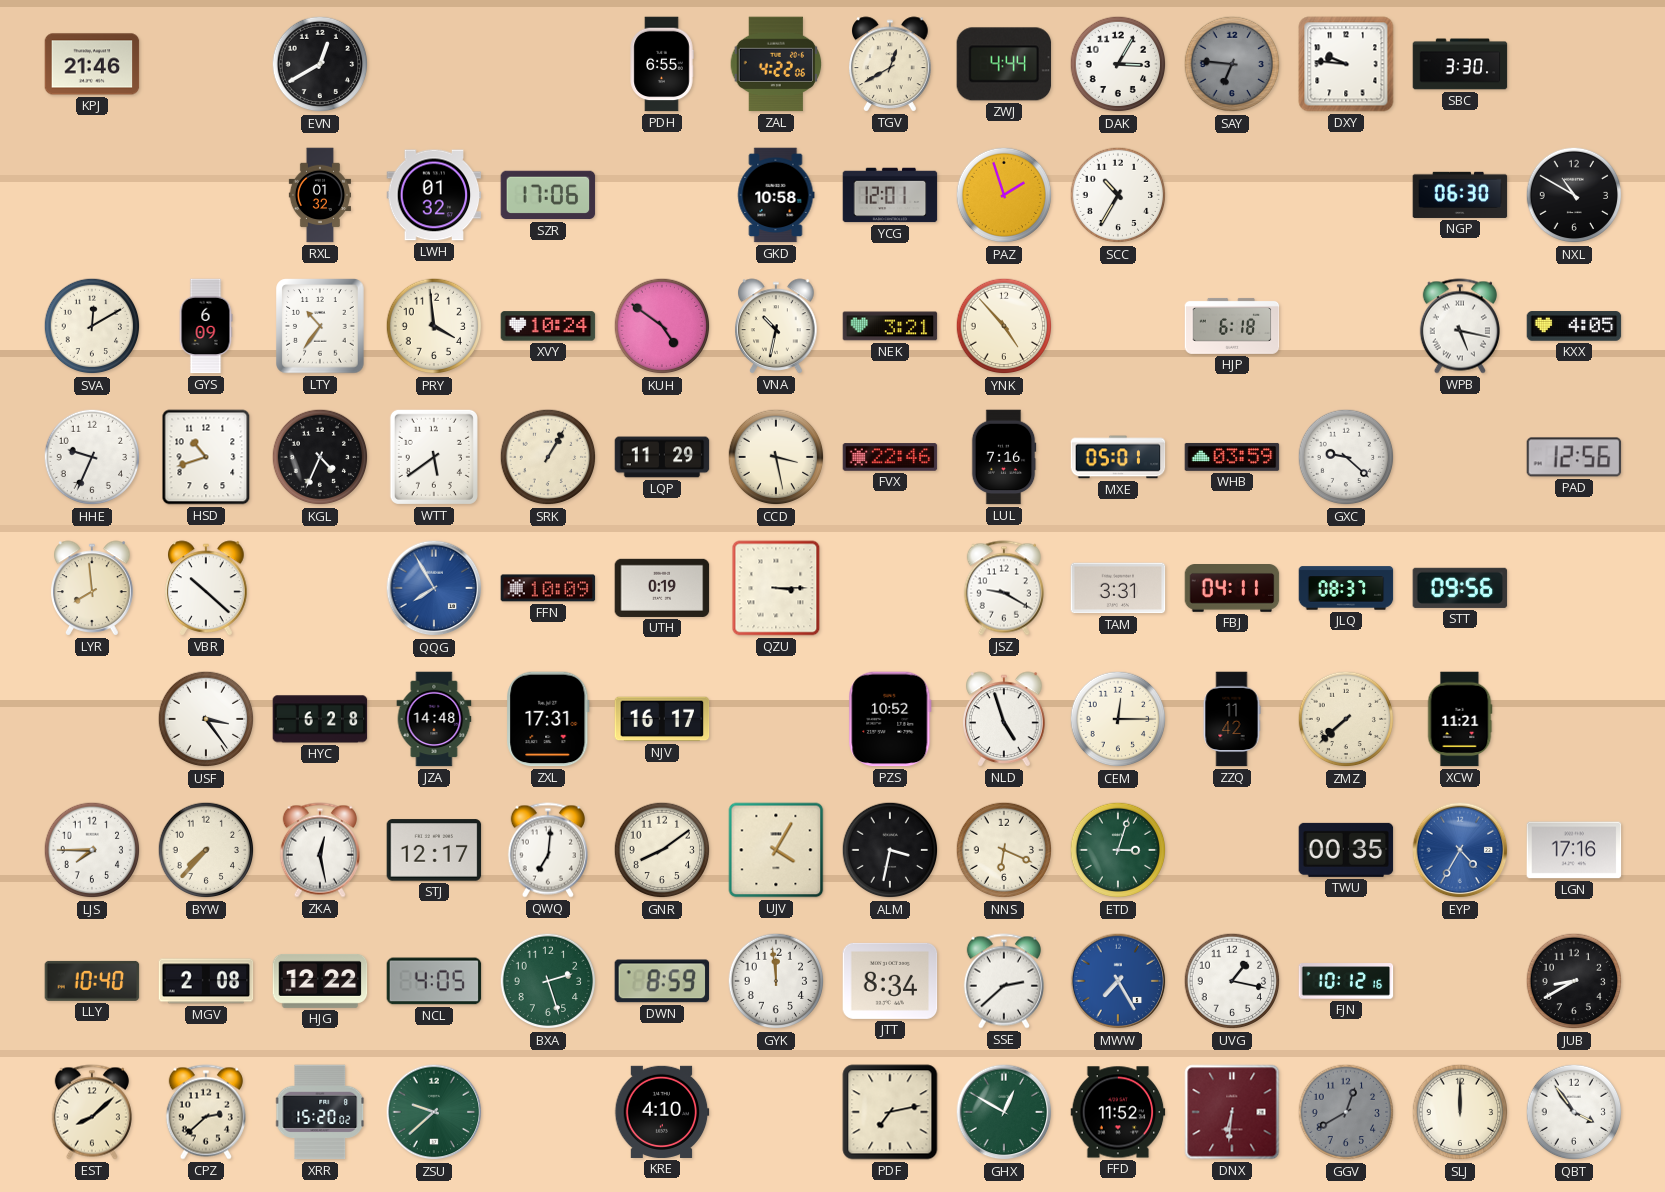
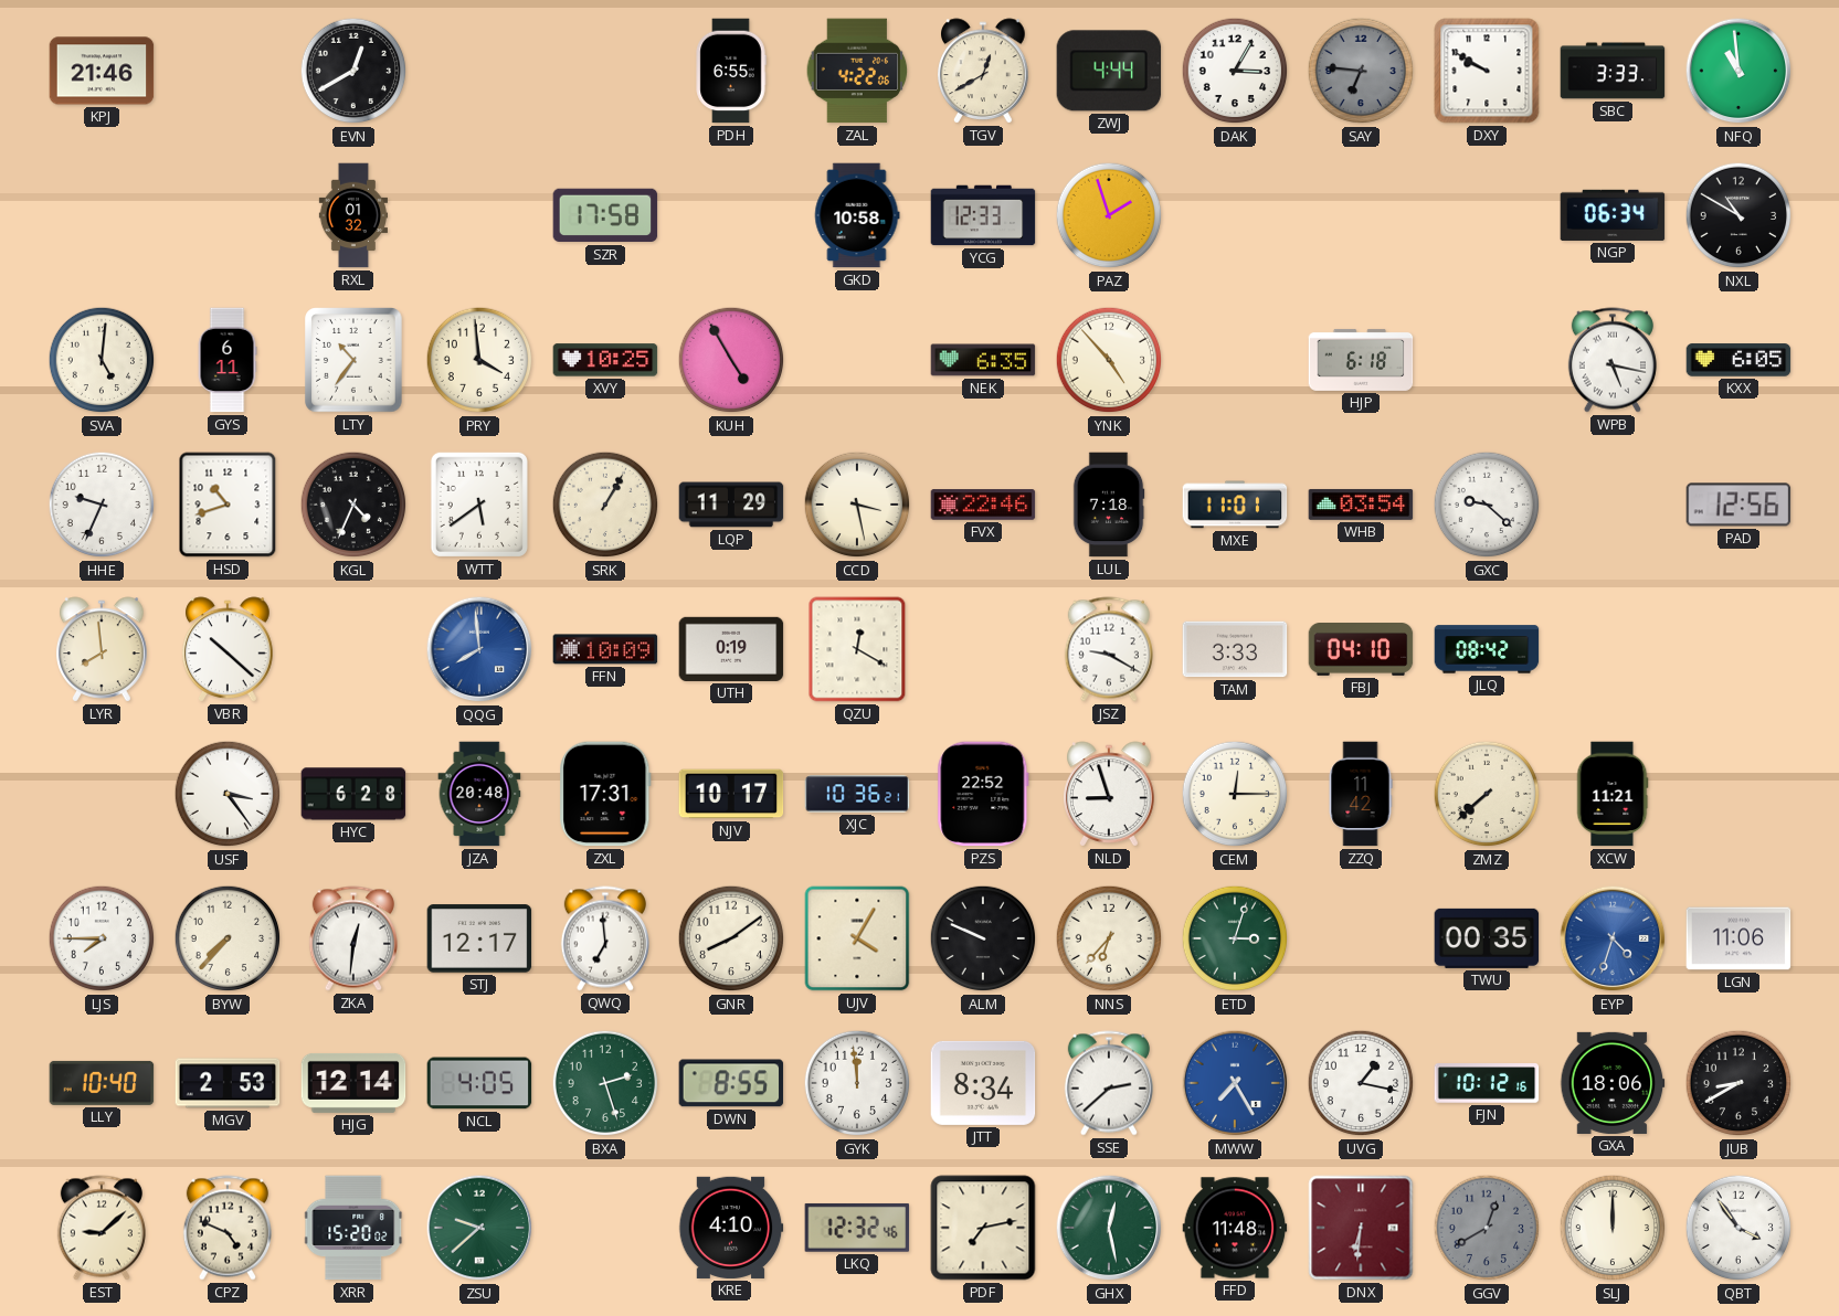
DXY: 9:46 -> 9:50 (1487, 71)
SBC: 3:30 -> 3:33 (1613, 71)
NFQ: none -> 10:59 (1738, 71)
LWH: 01:32 -> none (434, 195)
SZR: 17:06 -> 17:58 (605, 215)
YCG: 12:01 -> 12:33 (983, 215)
SCC: 10:35 -> none (1118, 195)
NGP: 06:30 -> 06:34 (1613, 215)
SVA: 12:10 -> 5:01 (102, 360)
GYS: 6:09 -> 6:11 (228, 360)
XVY: 10:24 -> 10:25 (605, 360)
KUH: 4:51 -> 4:55 (731, 360)
VNA: 10:32 -> none (776, 326)
NEK: 3:21 -> 6:35 (983, 360)
KXX: 4:05 -> 6:05 (1738, 360)
LUL: 7:16 -> 7:18 (1109, 505)
MXE: 05:01 -> 11:01 (1235, 505)
WHB: 03:59 -> 03:54 (1361, 505)
QQG: 7:55 -> 7:59 (479, 649)
QZU: 3:15 -> 12:20 (857, 649)
TAM: 3:31 -> 3:33 (1235, 649)
FBJ: 04:11 -> 04:10 (1361, 650)
JLQ: 08:37 -> 08:42 (1487, 649)
STT: 09:56 -> none (1460, 588)
JZA: 14:48 -> 20:48 (479, 794)
NJV: 16:17 -> 10:17 (731, 794)
XJC: none -> 10:36 (857, 794)
PZS: 10:52 -> 22:52 (983, 794)
NLD: 4:57 -> 8:57 (1109, 794)
ZKA: 12:28 -> 12:31 (353, 938)
QWQ: 7:01 -> 6:59 (605, 938)
ALM: 3:32 -> 9:49 (983, 938)
NNS: 6:19 -> 6:37 (1109, 938)
EYP: 4:35 -> 4:33 (1613, 938)
LGN: 17:16 -> 11:06 (1738, 938)
MGV: 2:08 -> 2:53 (228, 1083)
HJG: 12:22 -> 12:14 (353, 1083)
DWN: 8:59 -> 8:55 (731, 1083)
GXA: none -> 18:06 (1613, 1083)
EST: 8:08 -> 9:08 (102, 1228)
CPZ: 2:38 -> 4:49 (228, 1228)
LKQ: none -> 12:32 (857, 1228)
GHX: 12:50 -> 12:28 (1109, 1228)
FFD: 11:52 -> 11:48 (1235, 1228)
